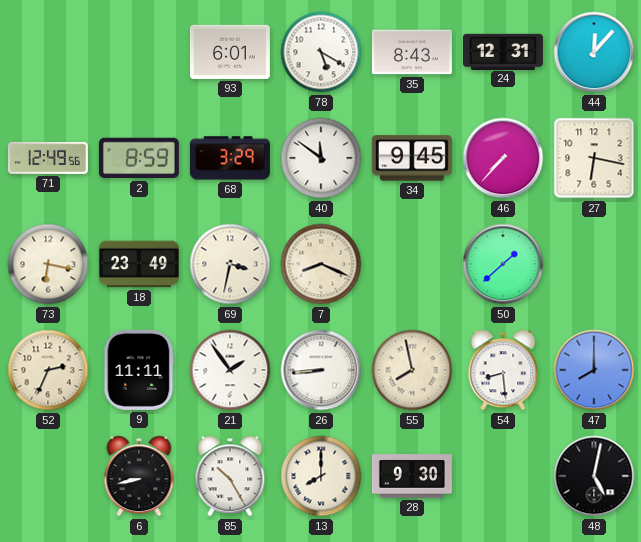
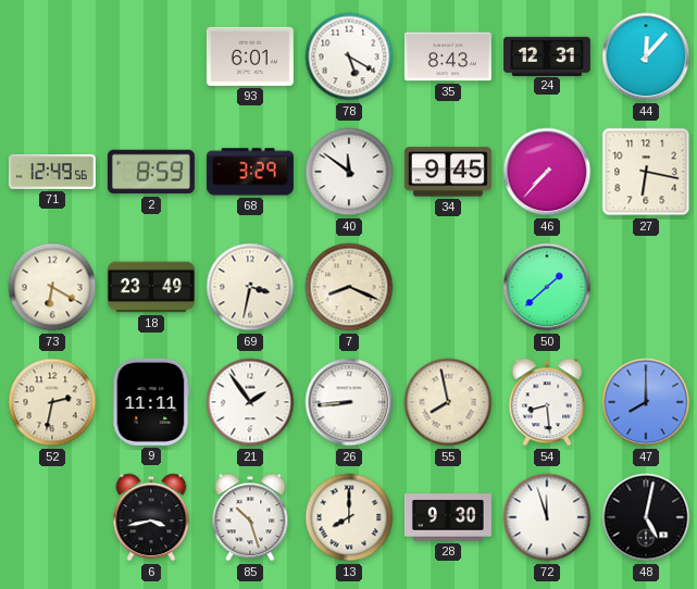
73: 6:17 -> 6:20 (52, 287)
52: 2:34 -> 2:32 (52, 402)
6: 8:43 -> 3:43 (151, 517)
85: 10:25 -> 10:27 (250, 517)
72: none -> 11:57 (547, 517)
